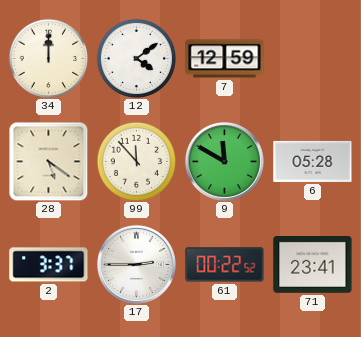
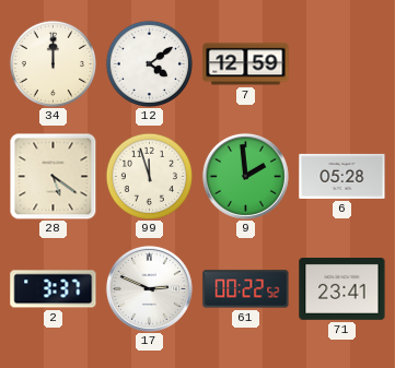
99: 11:53 -> 11:57 (149, 176)
9: 11:50 -> 1:59 (245, 176)
17: 2:45 -> 2:49 (149, 288)
